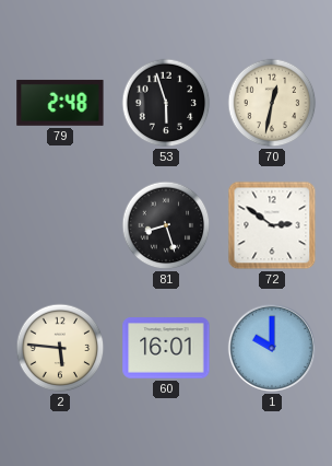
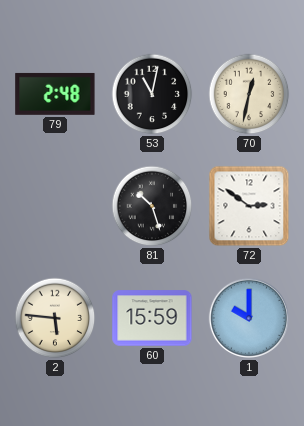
53: 5:57 -> 11:02 (152, 94)
81: 8:27 -> 10:27 (152, 206)
60: 16:01 -> 15:59 (152, 318)
